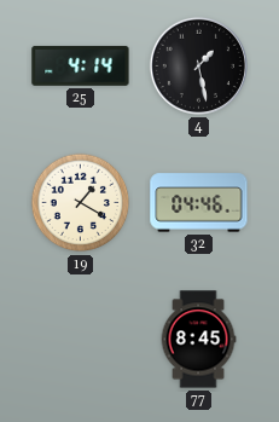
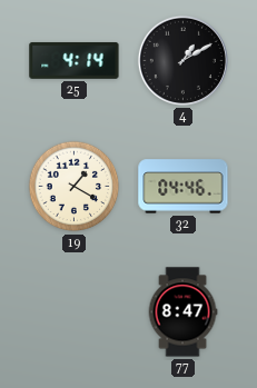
4: 1:28 -> 1:10 (182, 60)
77: 8:45 -> 8:47 (182, 312)
